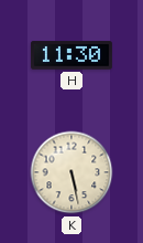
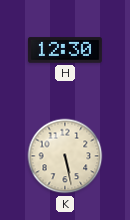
H: 11:30 -> 12:30 (65, 50)
